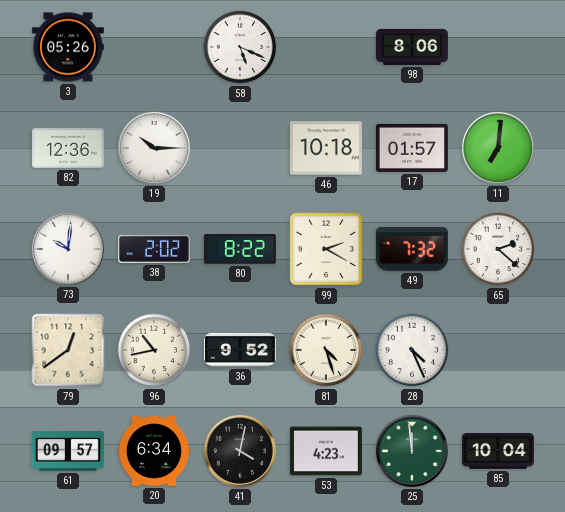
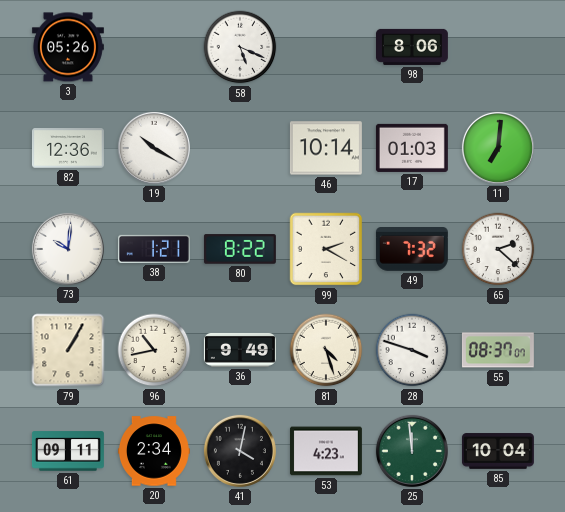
19: 10:15 -> 10:20 (154, 148)
46: 10:18 -> 10:14 (326, 148)
17: 01:57 -> 01:03 (412, 148)
38: 2:02 -> 1:21 (154, 249)
79: 12:39 -> 1:05 (68, 350)
36: 9:52 -> 9:49 (240, 350)
28: 4:26 -> 3:48 (412, 350)
55: none -> 08:37 (498, 350)
61: 09:57 -> 09:11 (68, 451)
20: 6:34 -> 2:34 (154, 451)
